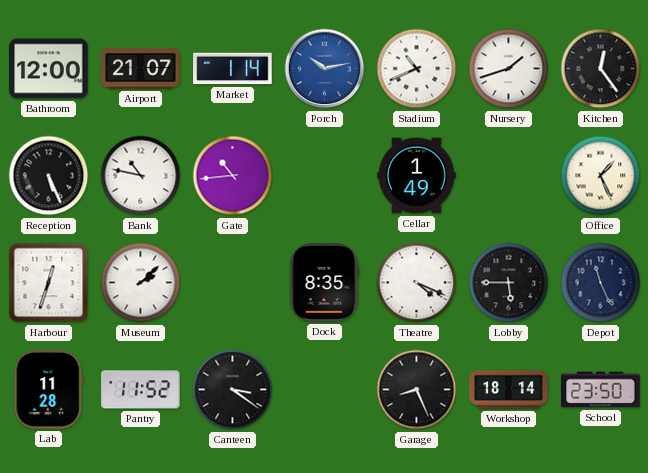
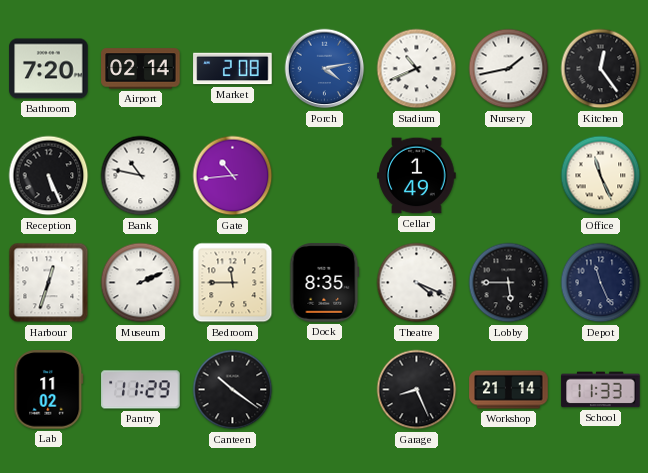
Bathroom: 12:00 -> 7:20 (49, 69)
Airport: 21:07 -> 02:14 (141, 69)
Market: 1:14 -> 2:08 (233, 69)
Porch: 10:13 -> 4:13 (325, 69)
Nursery: 1:42 -> 1:43 (509, 69)
Office: 1:26 -> 11:26 (601, 176)
Museum: 2:08 -> 2:11 (141, 283)
Bedroom: none -> 11:45 (233, 283)
Lab: 11:28 -> 11:02 (49, 390)
Pantry: 11:52 -> 11:29 (141, 390)
Canteen: 3:21 -> 10:21 (233, 390)
Workshop: 18:14 -> 21:14 (509, 390)
School: 23:50 -> 11:33 (601, 390)
